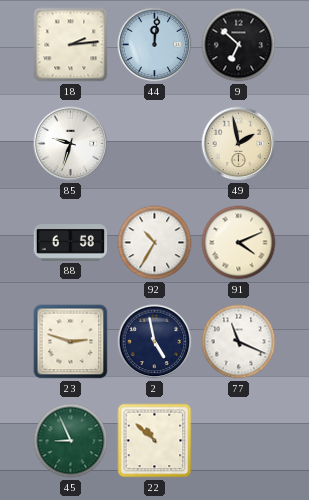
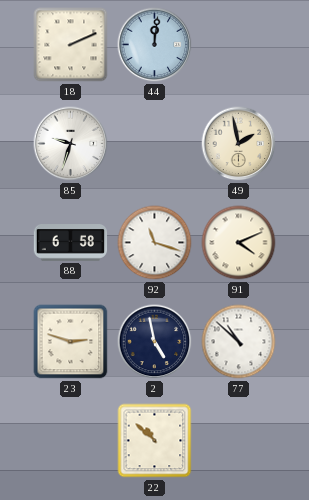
18: 2:14 -> 2:11 (71, 45)
9: 6:52 -> none (239, 45)
92: 10:35 -> 11:18 (155, 243)
77: 11:19 -> 10:52 (239, 342)
45: 8:56 -> none (71, 441)
